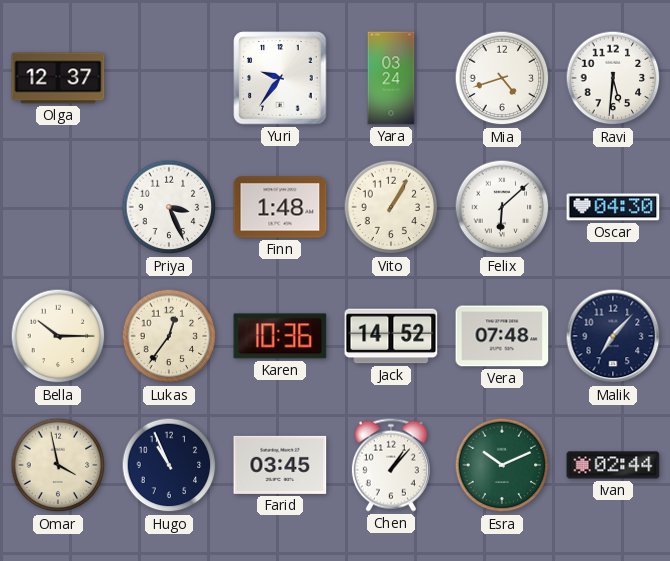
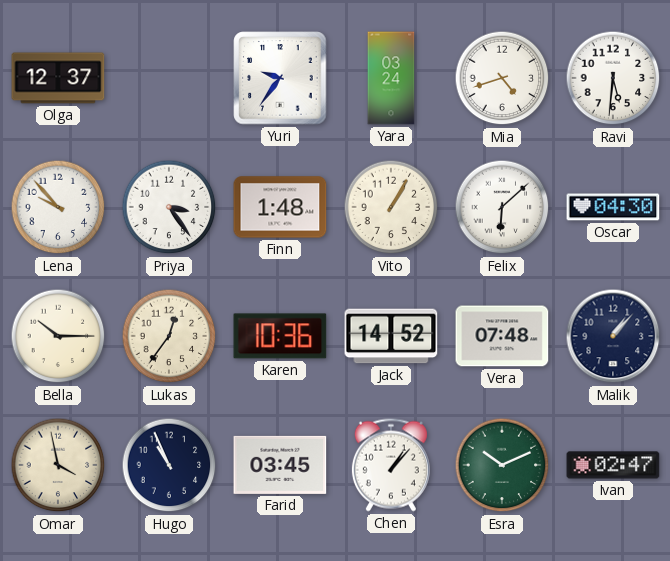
Lena: none -> 9:53 (58, 207)
Priya: 3:26 -> 3:24 (169, 207)
Malik: 7:07 -> 1:07 (613, 336)
Ivan: 02:44 -> 02:47 (613, 465)
